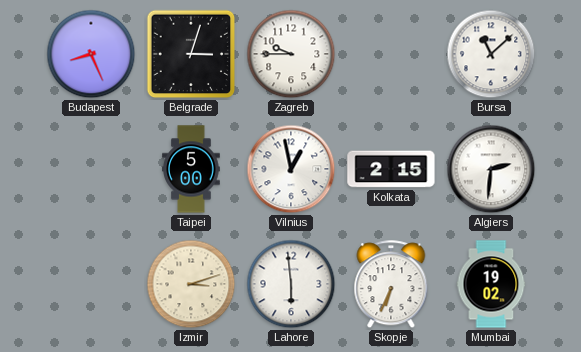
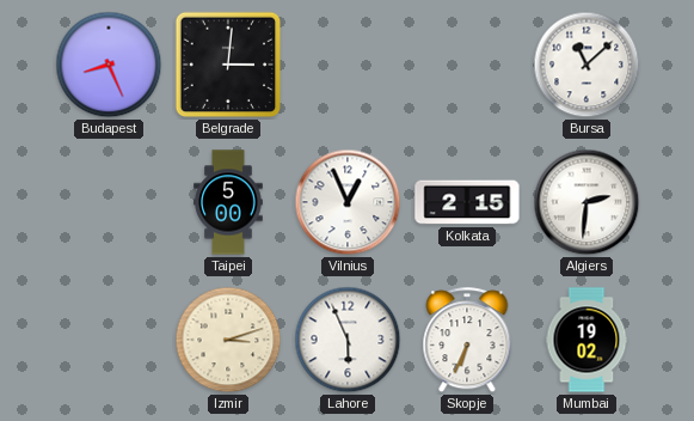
Belgrade: 3:03 -> 3:01 (228, 65)
Zagreb: 9:45 -> none (291, 54)
Vilnius: 12:58 -> 12:56 (348, 202)
Lahore: 5:59 -> 5:56 (348, 340)
